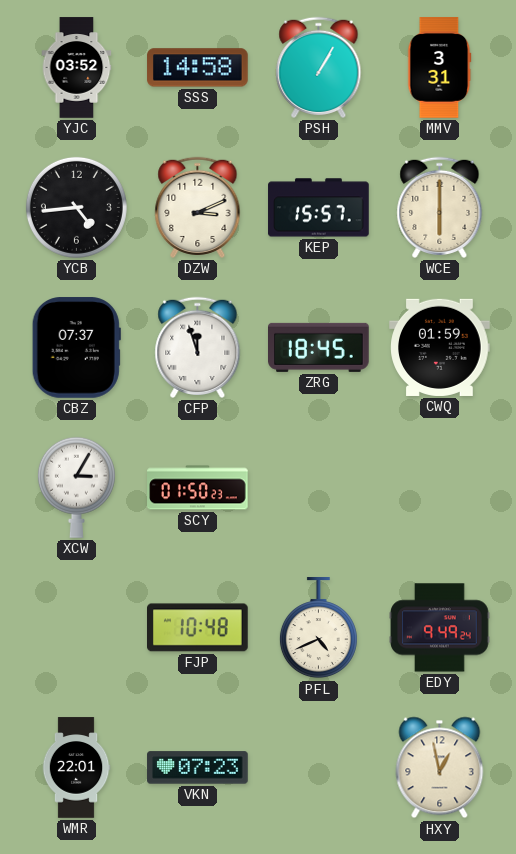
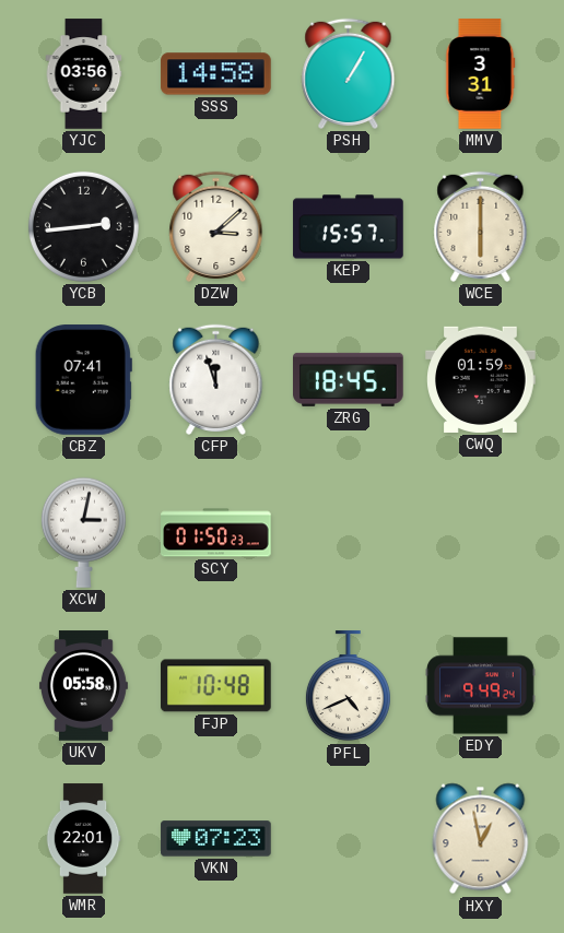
YJC: 03:52 -> 03:56 (84, 74)
YCB: 4:44 -> 2:44 (83, 226)
DZW: 3:11 -> 3:08 (216, 226)
CBZ: 07:37 -> 07:41 (83, 380)
XCW: 3:05 -> 3:02 (83, 532)
UKV: none -> 05:58 (83, 686)
